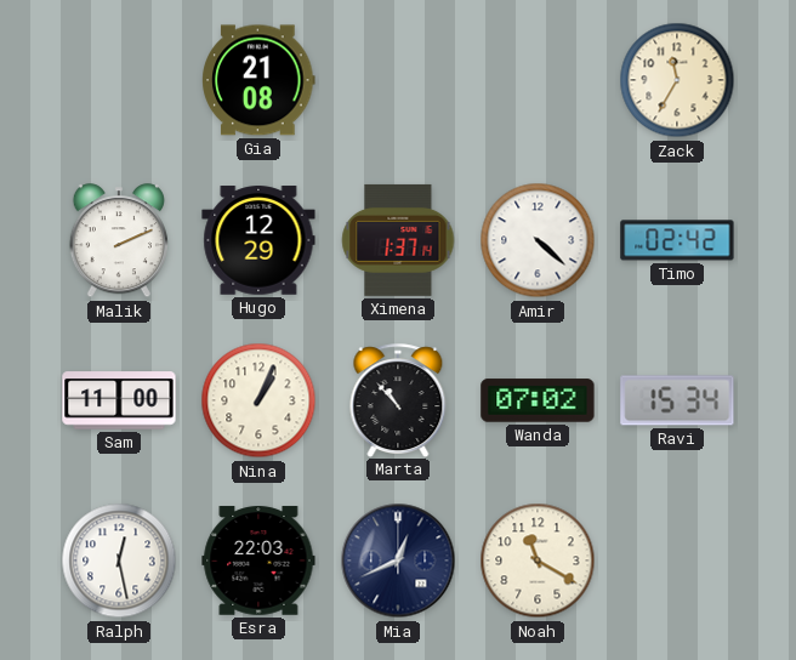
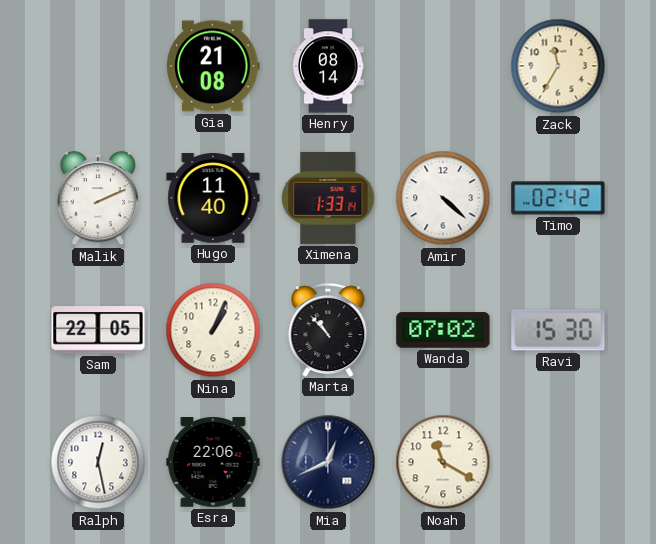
Henry: none -> 08:14 (328, 66)
Hugo: 12:29 -> 11:40 (213, 198)
Ximena: 1:37 -> 1:33 (328, 198)
Sam: 11:00 -> 22:05 (98, 330)
Ravi: 15:34 -> 15:30 (558, 330)
Esra: 22:03 -> 22:06 (213, 462)
